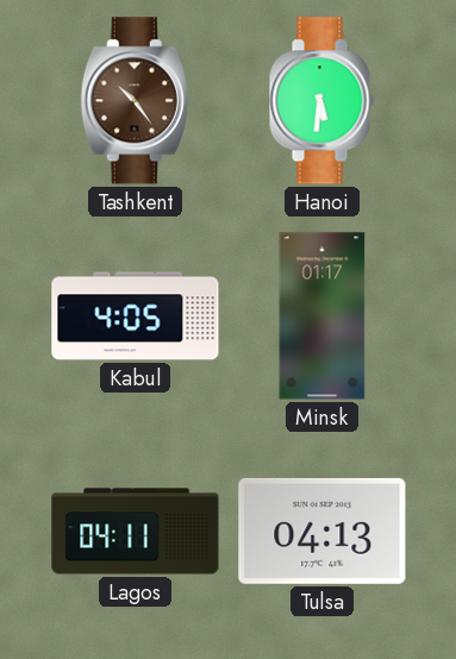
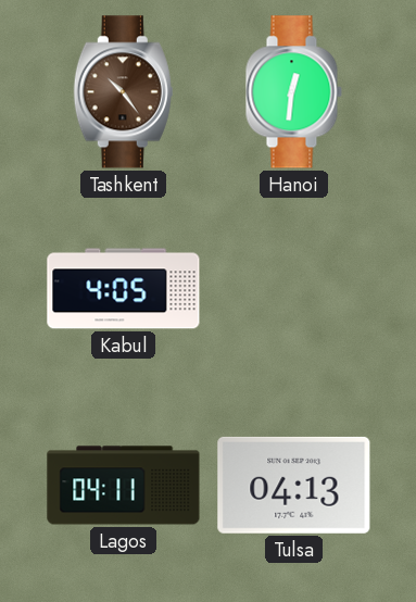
Hanoi: 5:31 -> 12:31 (293, 92)
Minsk: 01:17 -> none (323, 316)
